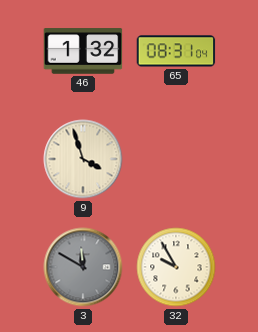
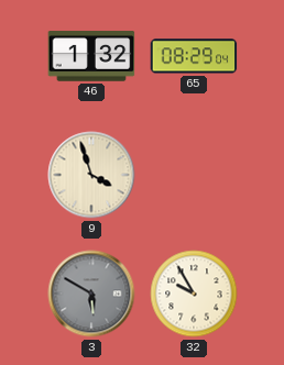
65: 08:31 -> 08:29 (194, 56)
3: 11:50 -> 5:50 (91, 294)
